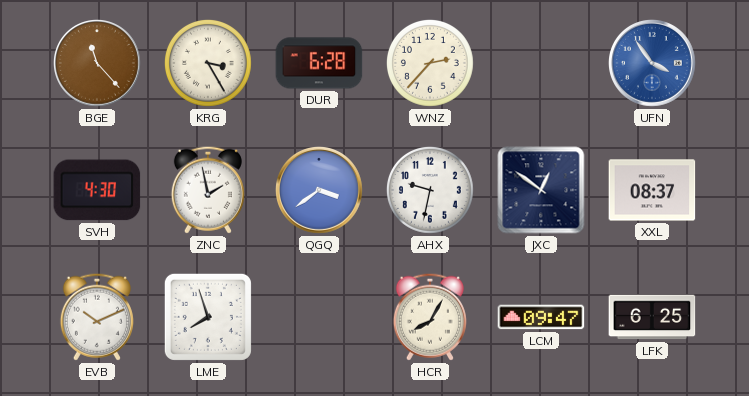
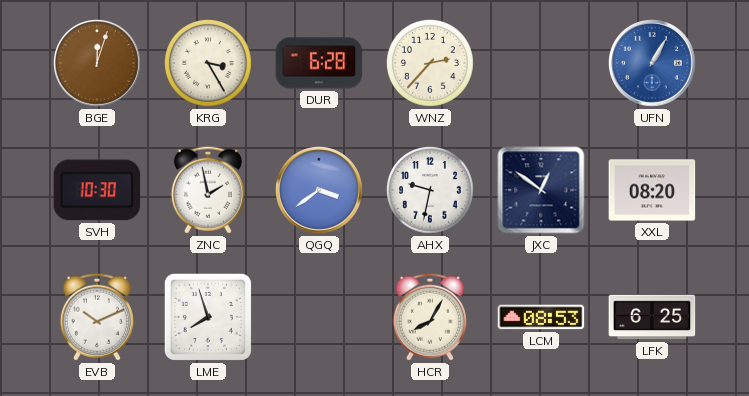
BGE: 11:23 -> 12:03 (98, 64)
UFN: 3:54 -> 1:05 (653, 64)
SVH: 4:30 -> 10:30 (97, 190)
XXL: 08:37 -> 08:20 (652, 190)
LCM: 09:47 -> 08:53 (541, 317)
